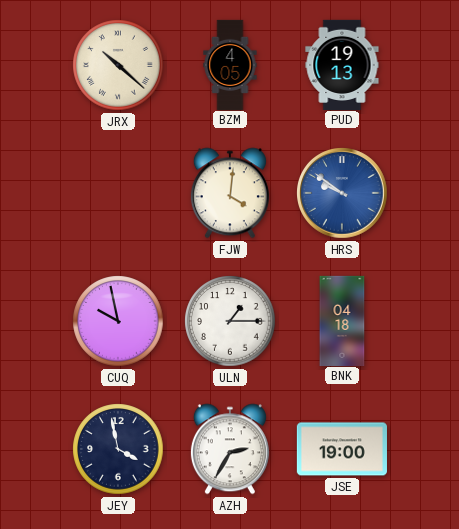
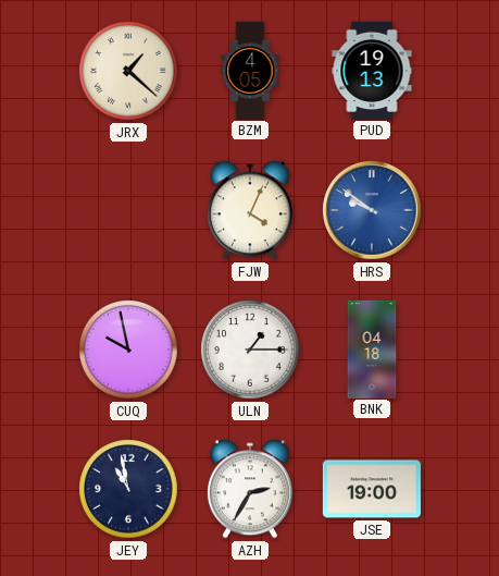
JRX: 10:22 -> 1:22 (128, 71)
FJW: 4:01 -> 4:04 (250, 210)
JEY: 3:58 -> 10:58 (128, 489)
